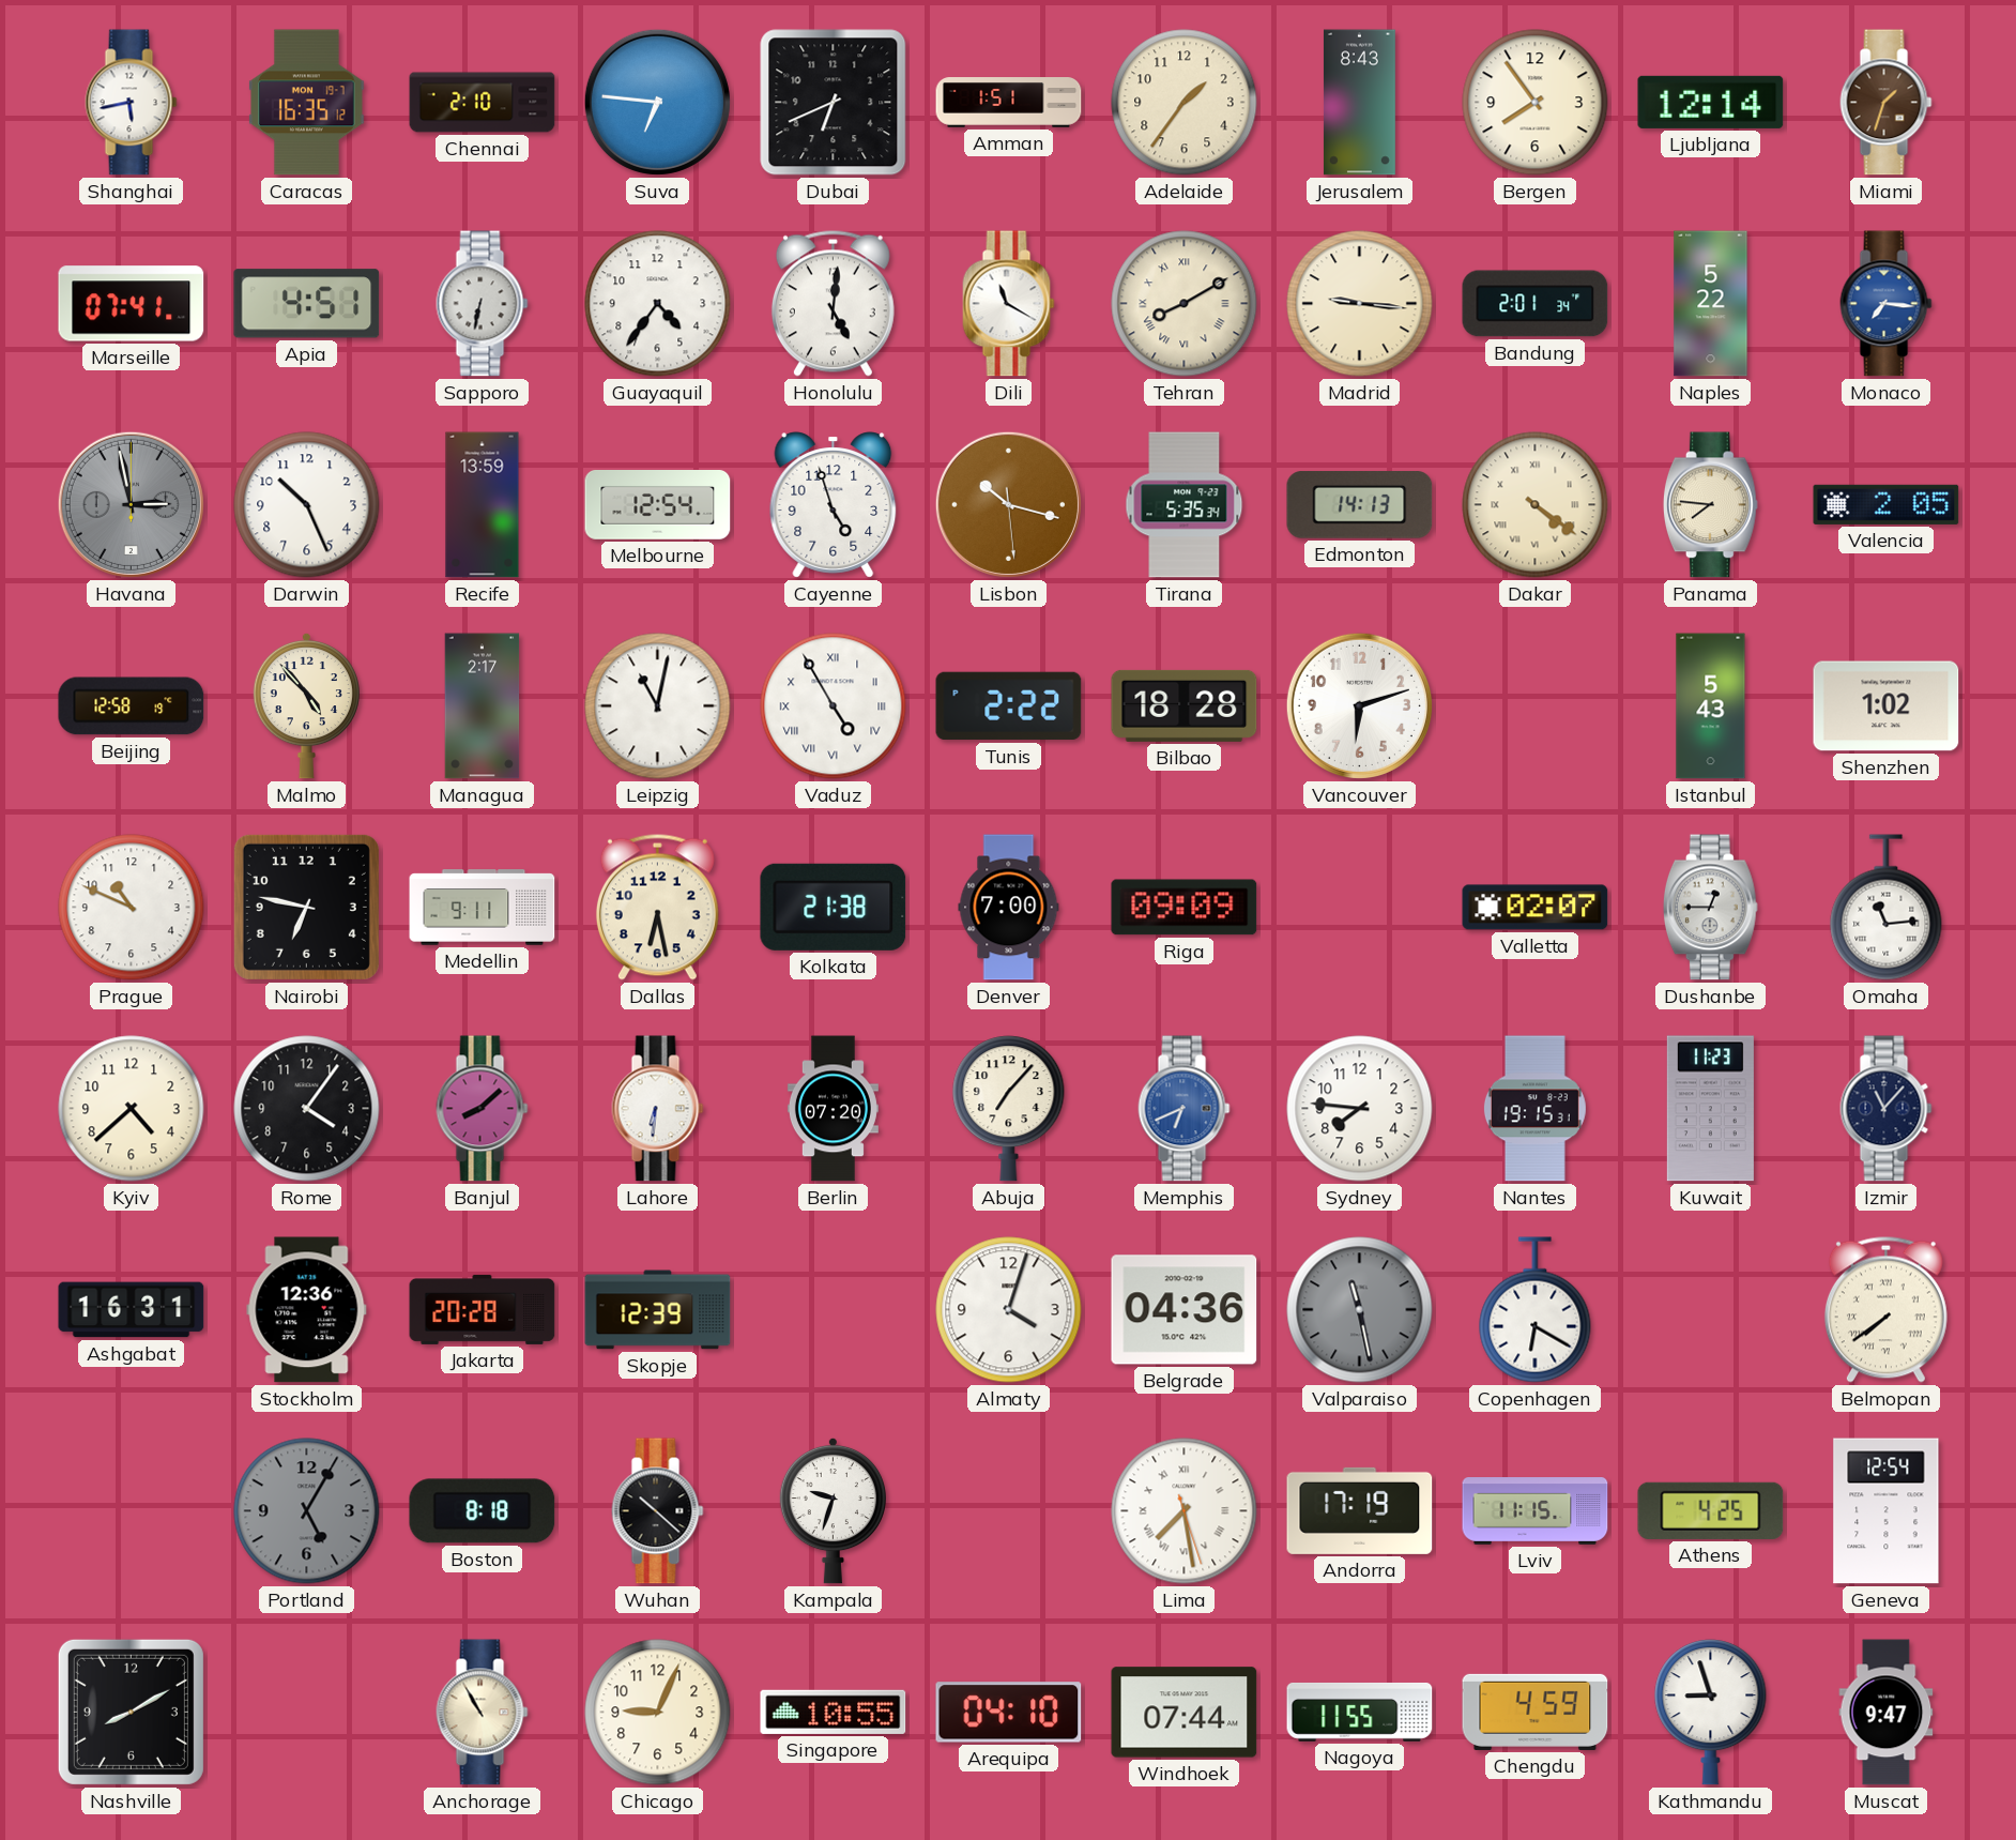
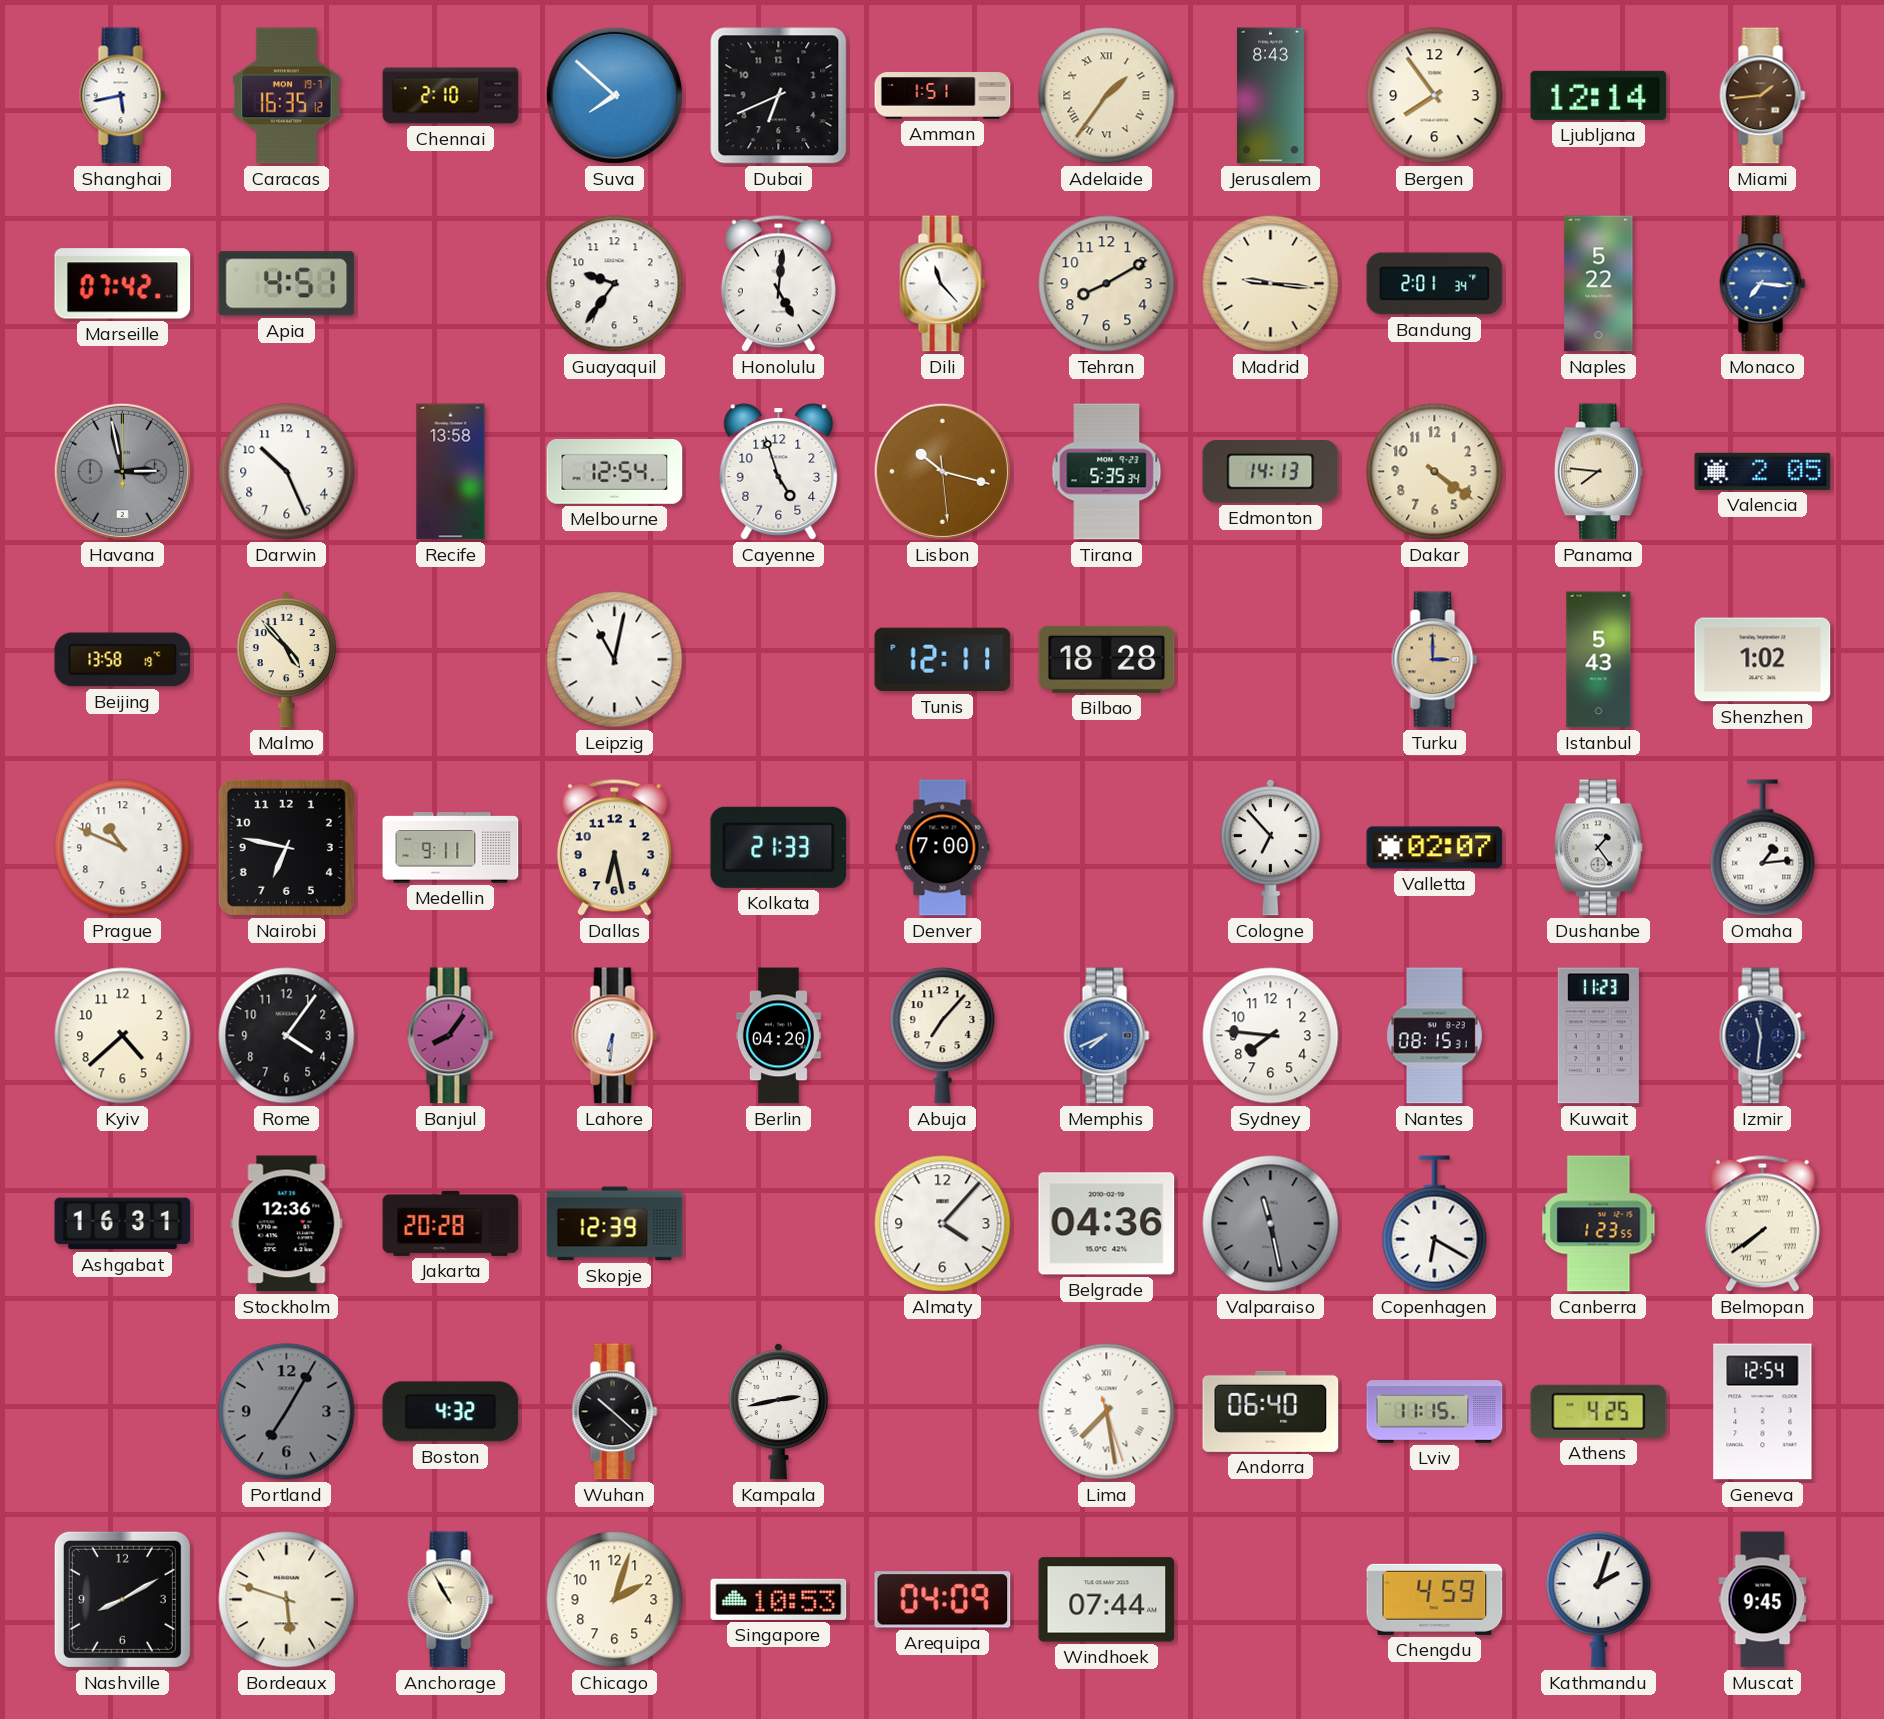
Suva: 6:46 -> 7:52 (614, 95)
Adelaide numerals: Arabic -> Roman (1107, 96)
Miami: 1:33 -> 1:44 (1763, 96)
Marseille: 07:41 -> 07:42 (123, 284)
Sapporo: 6:32 -> none (483, 304)
Guayaquil: 4:36 -> 9:36 (615, 284)
Dili: 11:20 -> 11:23 (943, 284)
Tehran numerals: Roman -> Arabic (1107, 284)
Recife: 13:59 -> 13:58 (451, 472)
Dakar numerals: Roman -> Arabic (1435, 472)
Beijing: 12:58 -> 13:58 (123, 660)
Managua: 2:17 -> none (483, 706)
Vaduz: 4:55 -> none (834, 706)
Tunis: 2:22 -> 12:11 (943, 660)
Vancouver: 6:12 -> none (1359, 705)
Turku: none -> 3:00 (1435, 660)
Kolkata: 21:38 -> 21:33 (779, 847)
Riga: 09:09 -> none (1185, 908)
Cologne: none -> 6:53 (1270, 847)
Dushanbe: 12:45 -> 1:24 (1598, 848)
Omaha: 11:14 -> 1:14 (1763, 848)
Banjul: 8:08 -> 8:06 (451, 1036)
Berlin: 07:20 -> 04:20 (778, 1036)
Memphis: 6:41 -> 7:41 (1107, 1036)
Nantes: 19:15 -> 08:15 (1434, 1036)
Izmir: 11:07 -> 11:31 (1763, 1036)
Almaty: 4:03 -> 4:07 (943, 1224)
Canberra: none -> 1:23 (1599, 1224)
Portland: 5:05 -> 7:05 (287, 1412)
Boston: 8:18 -> 4:32 (451, 1412)
Kampala: 9:33 -> 2:43 (778, 1411)
Andorra: 17:19 -> 06:40 (1271, 1411)
Bordeaux: none -> 5:48 (287, 1600)
Chicago: 9:04 -> 2:03 (615, 1600)
Singapore: 10:55 -> 10:53 (779, 1599)
Arequipa: 04:10 -> 04:09 (943, 1600)
Nagoya: 11:55 -> none (1360, 1712)
Kathmandu: 8:57 -> 2:03 (1599, 1600)
Muscat: 9:47 -> 9:45 (1763, 1600)
